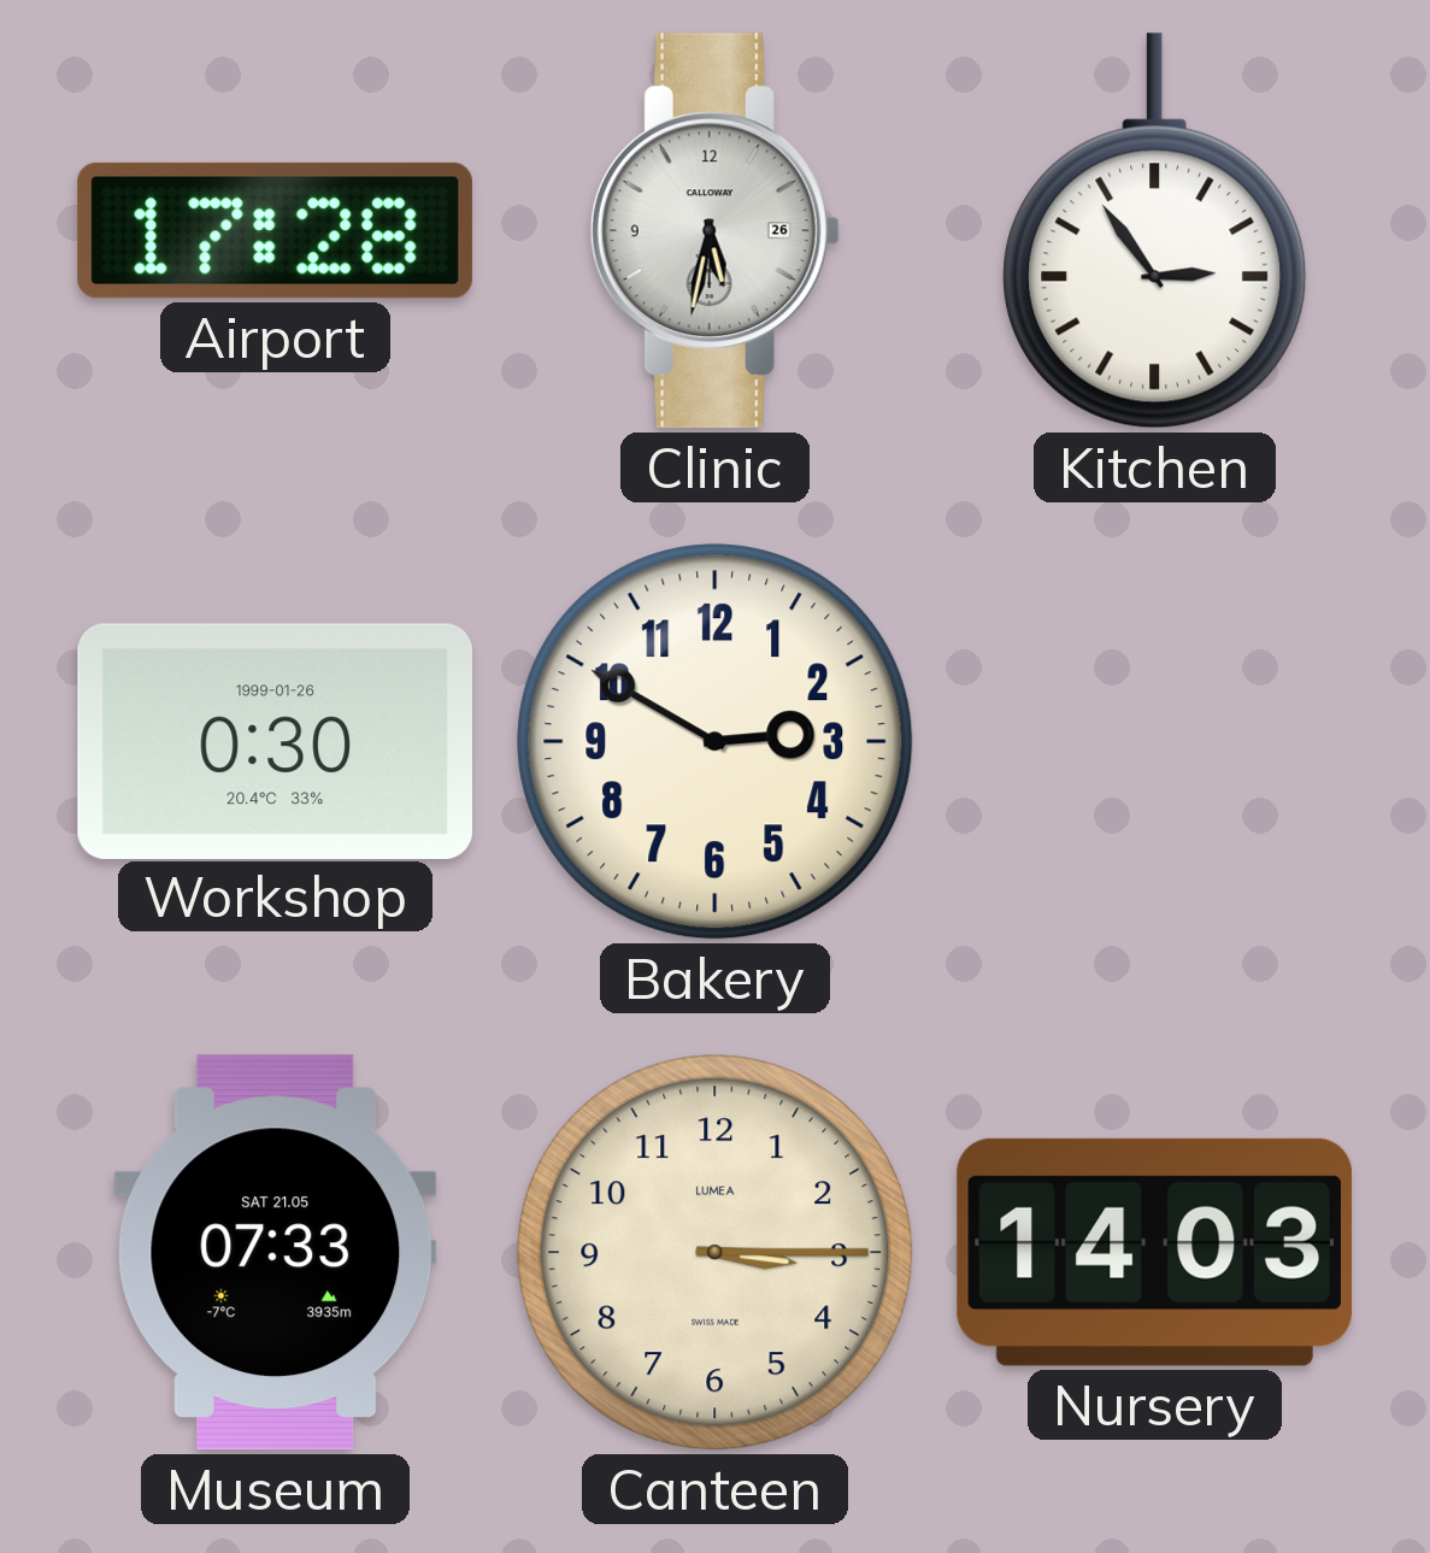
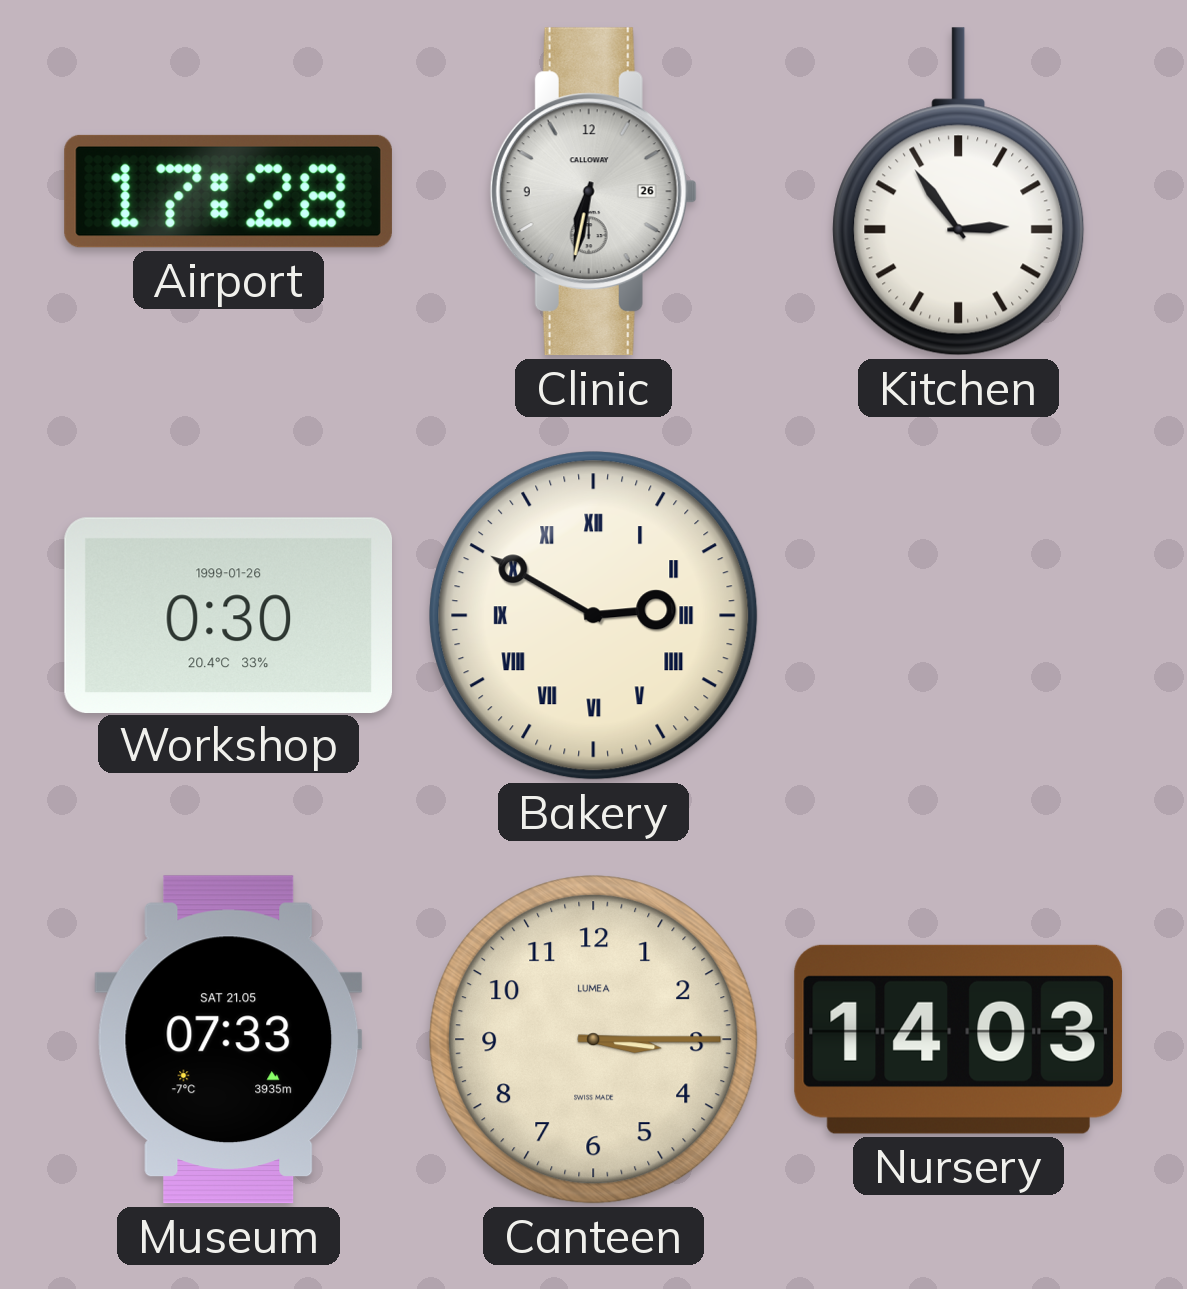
Clinic: 5:32 -> 6:32 (593, 192)
Bakery numerals: Arabic -> Roman (594, 616)
